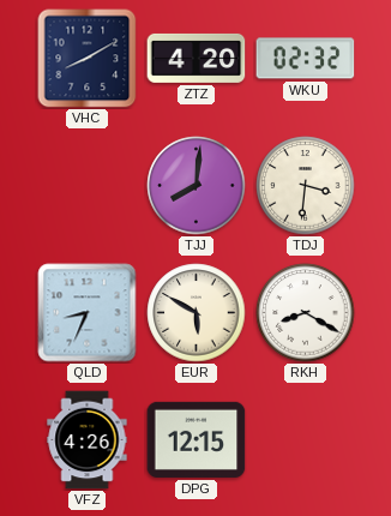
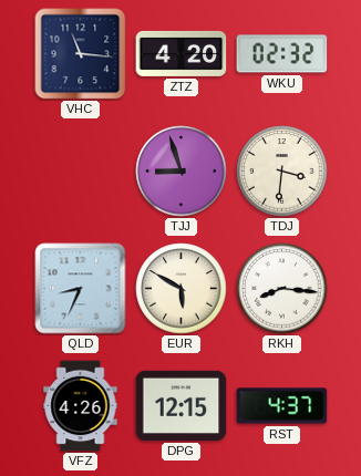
VHC: 8:10 -> 11:16 (81, 54)
TJJ: 8:01 -> 8:57 (182, 172)
RKH: 8:20 -> 8:16 (282, 289)
RST: none -> 4:37 (282, 406)
